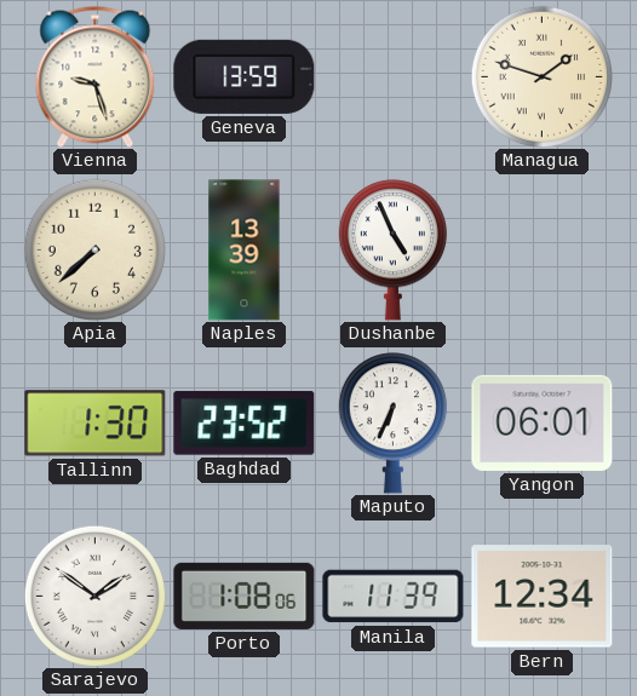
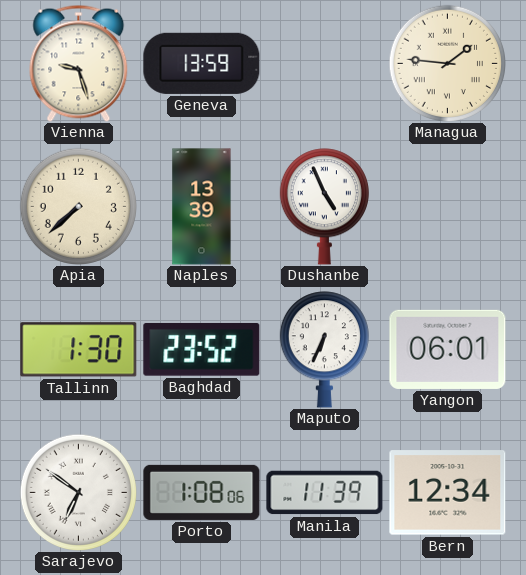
Managua: 1:48 -> 1:46 (447, 63)
Sarajevo: 1:51 -> 6:51 (78, 492)
